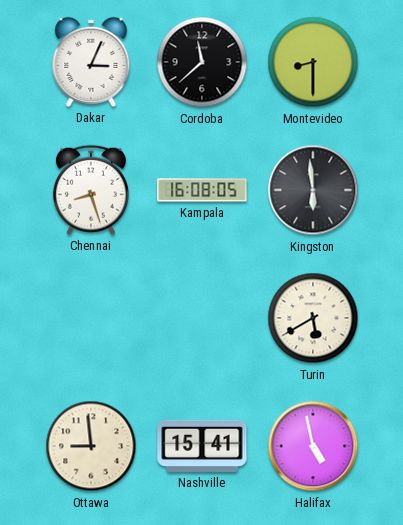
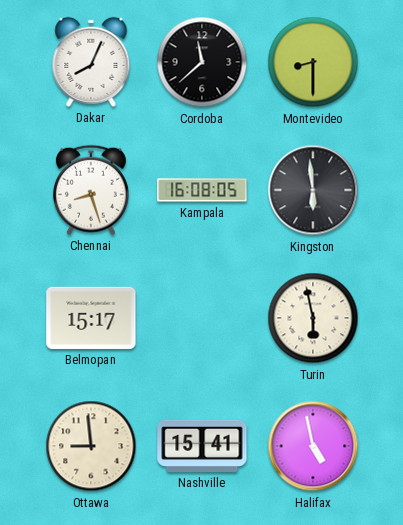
Dakar: 3:04 -> 8:04 (91, 62)
Belmopan: none -> 15:17 (91, 318)
Turin: 5:40 -> 5:58 (313, 318)
